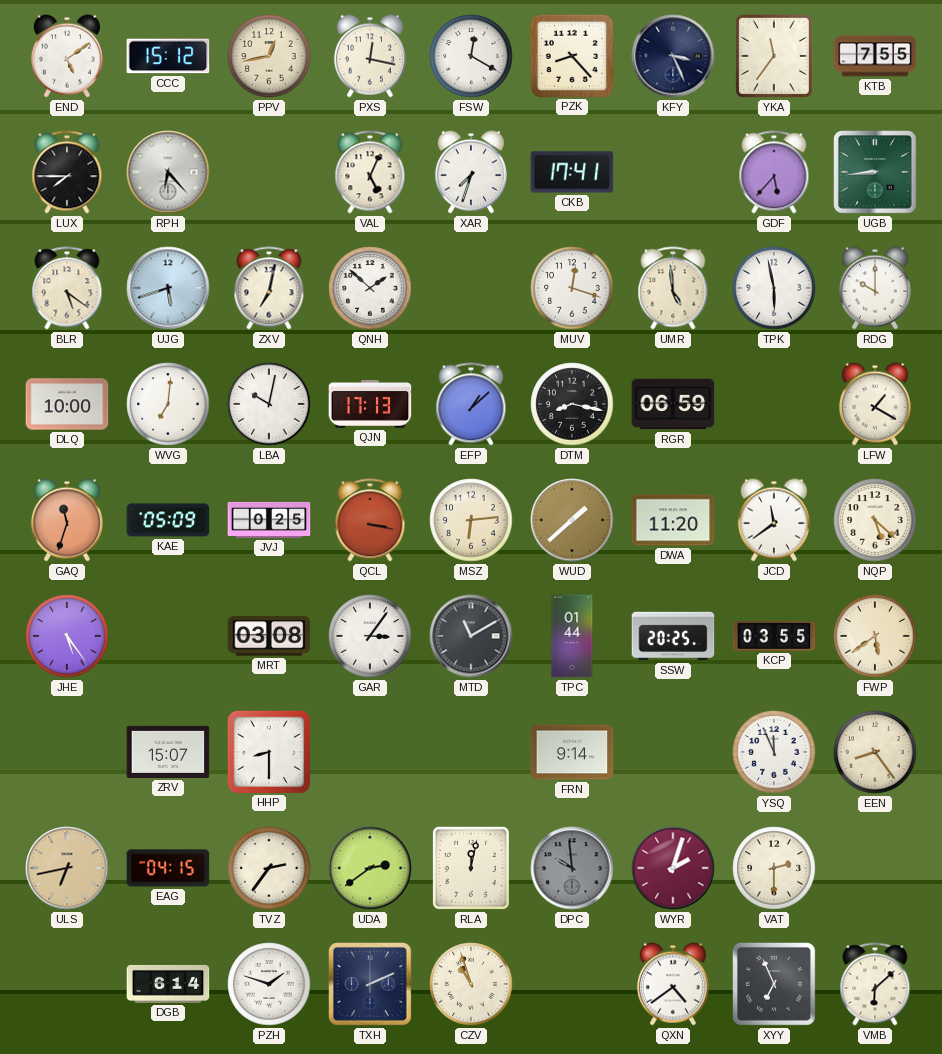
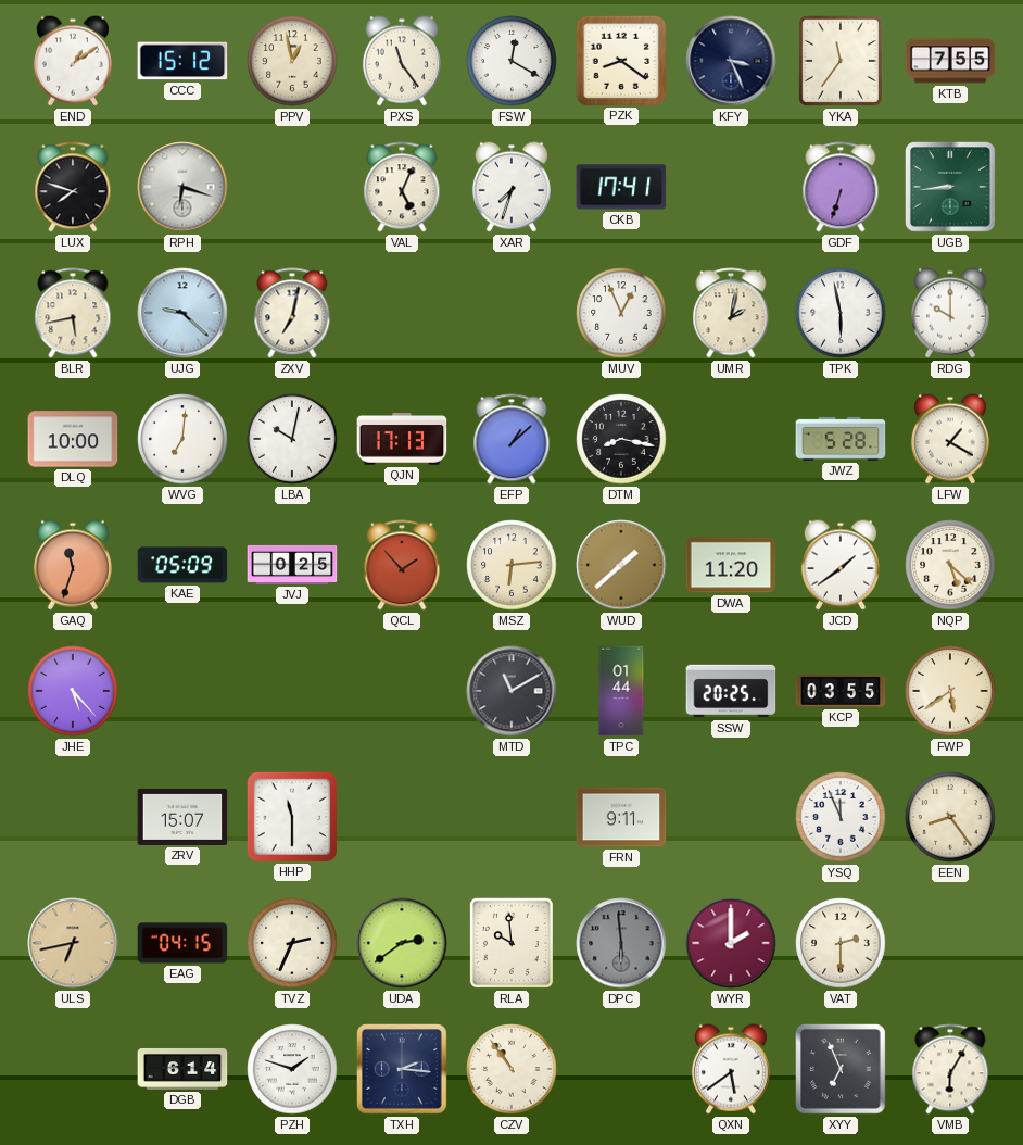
END: 5:09 -> 1:09 (73, 61)
PPV: 12:43 -> 12:58 (292, 61)
PXS: 12:17 -> 11:24 (402, 61)
PZK: 8:23 -> 8:21 (620, 60)
LUX: 7:45 -> 7:48 (73, 187)
RPH: 6:23 -> 6:18 (182, 187)
GDF: 5:37 -> 6:33 (841, 187)
BLR: 5:21 -> 5:43 (73, 313)
UJG: 5:42 -> 9:22 (182, 313)
QNH: 1:52 -> none (370, 288)
MUV: 12:18 -> 12:56 (621, 313)
UMR: 4:59 -> 2:02 (731, 313)
RGR: 06:59 -> none (673, 404)
JWZ: none -> 5:28 (841, 439)
QCL: 3:17 -> 1:53 (402, 565)
JCD: 11:39 -> 1:39 (841, 565)
JHE: 5:24 -> 5:23 (73, 691)
MRT: 03:08 -> none (269, 636)
GAR: 3:06 -> none (370, 636)
HHP: 8:30 -> 11:30 (291, 816)
FRN: 9:14 -> 9:11 (621, 817)
TVZ: 2:36 -> 2:34 (292, 943)
RLA: 12:02 -> 9:59 (512, 943)
DPC: 9:59 -> 5:59 (621, 943)
WYR: 2:03 -> 2:00 (731, 943)
TXH: 2:11 -> 2:16 (403, 1070)
CZV: 10:57 -> 10:54 (512, 1069)
QXN: 4:39 -> 5:39 (731, 1069)
VMB: 6:08 -> 6:05 (950, 1069)
